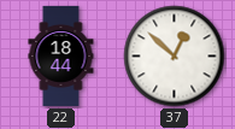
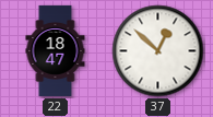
22: 18:44 -> 18:47 (56, 50)
